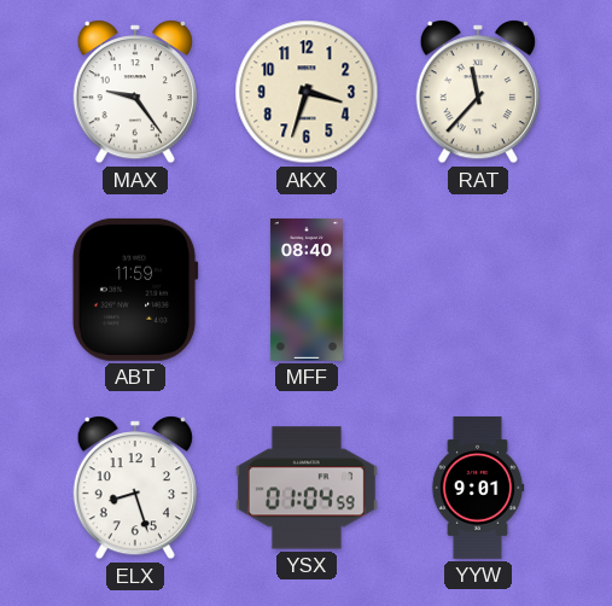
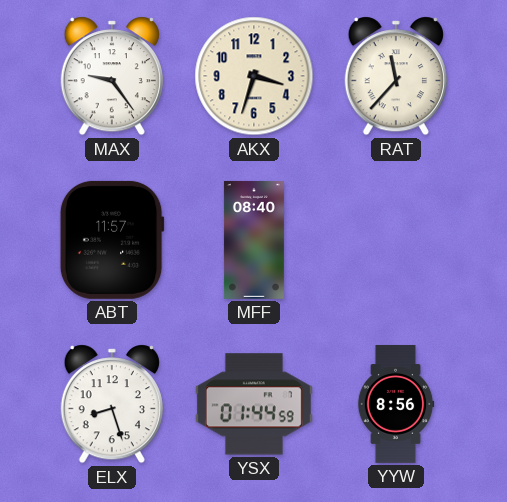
ABT: 11:59 -> 11:57 (112, 240)
YSX: 01:04 -> 01:44 (254, 404)
YYW: 9:01 -> 8:56 (396, 404)
